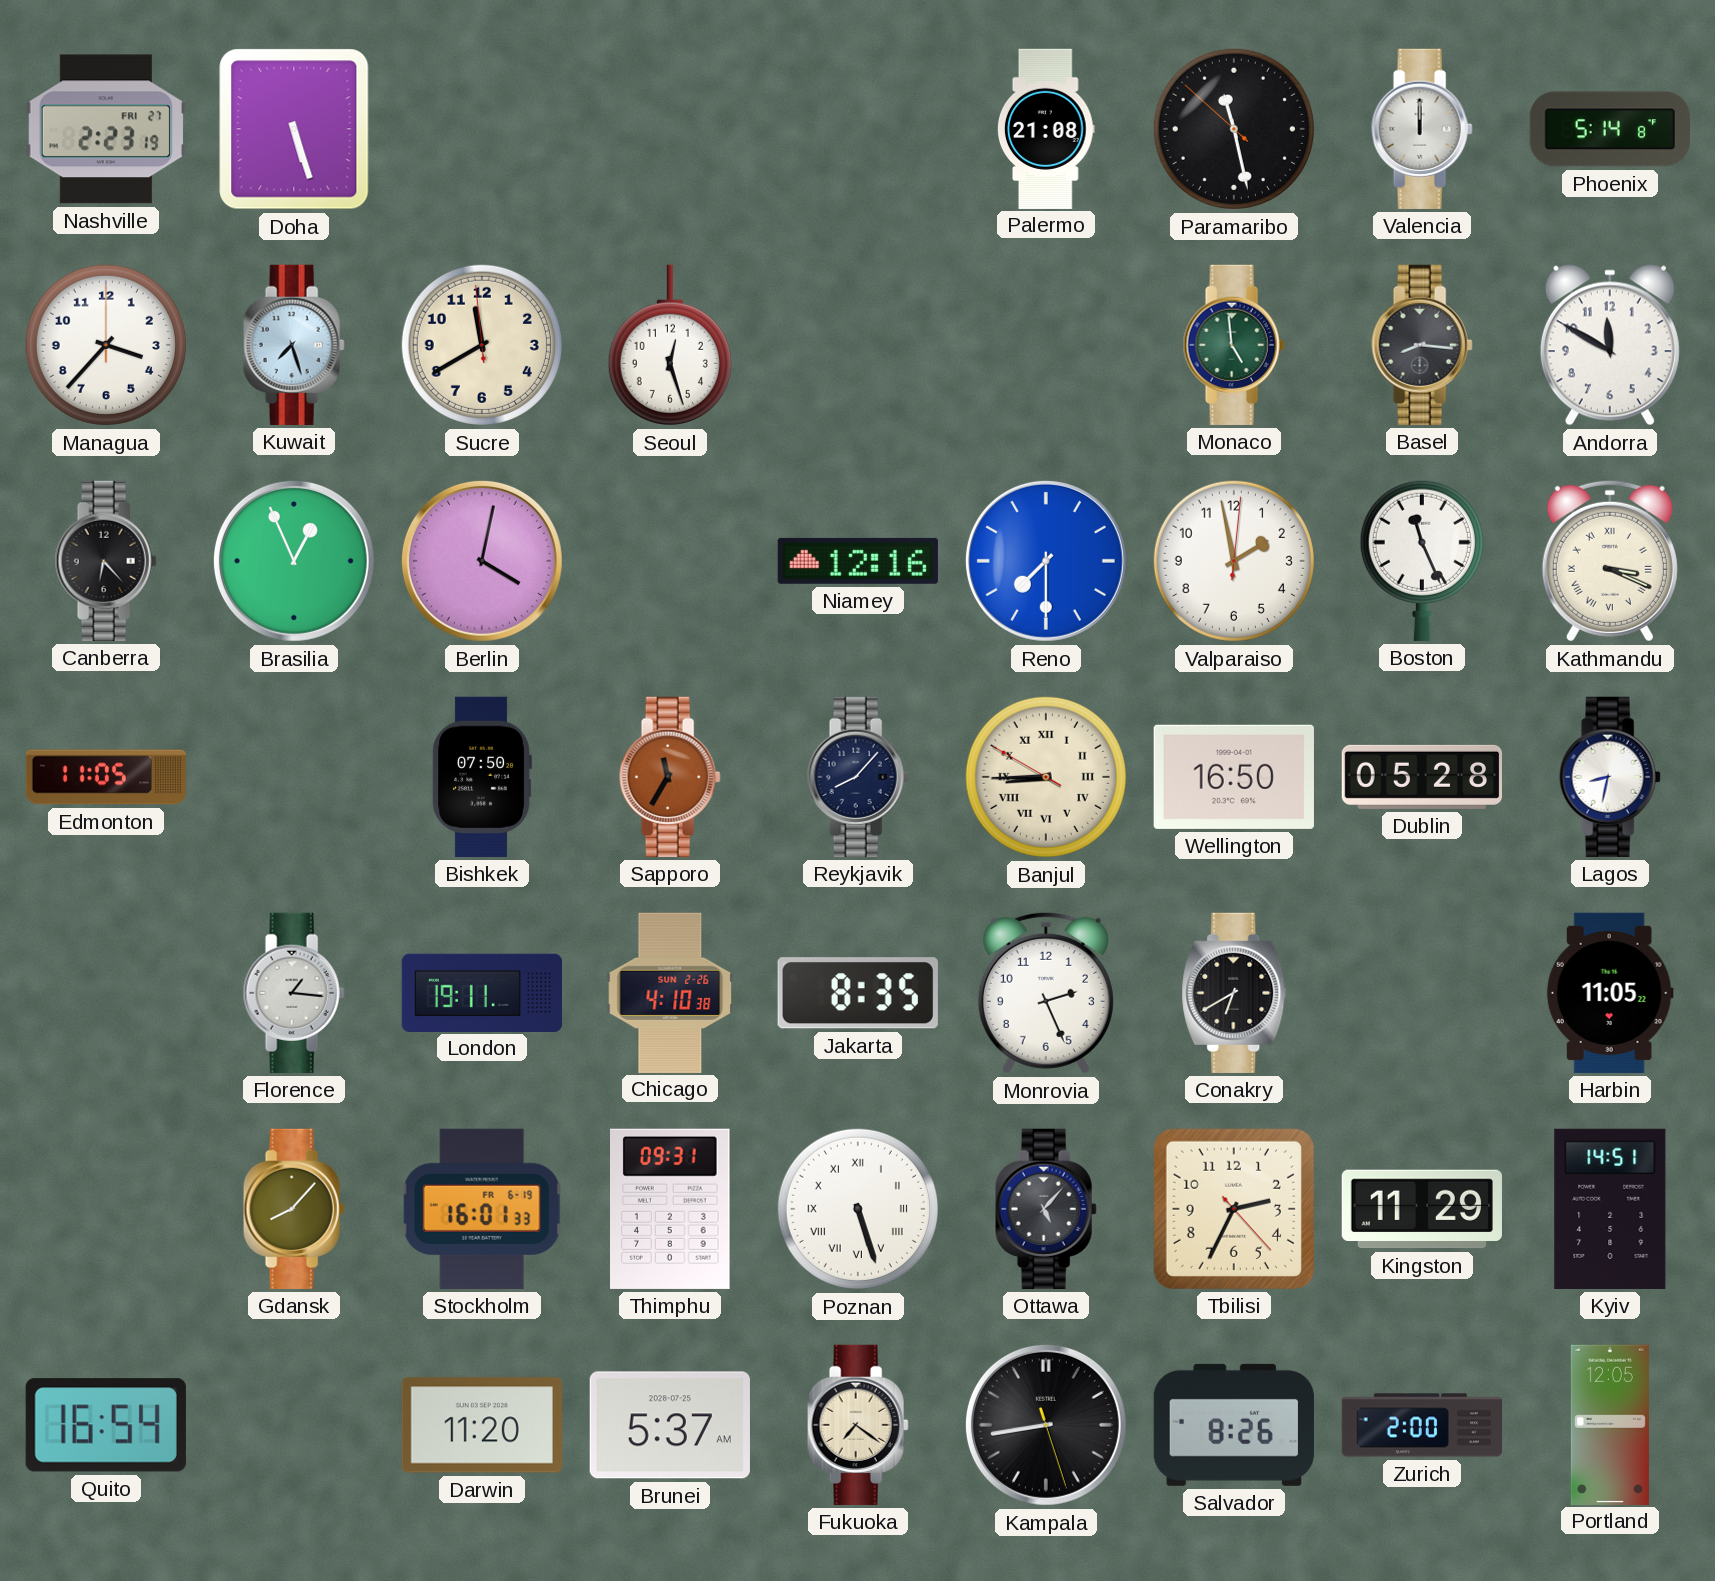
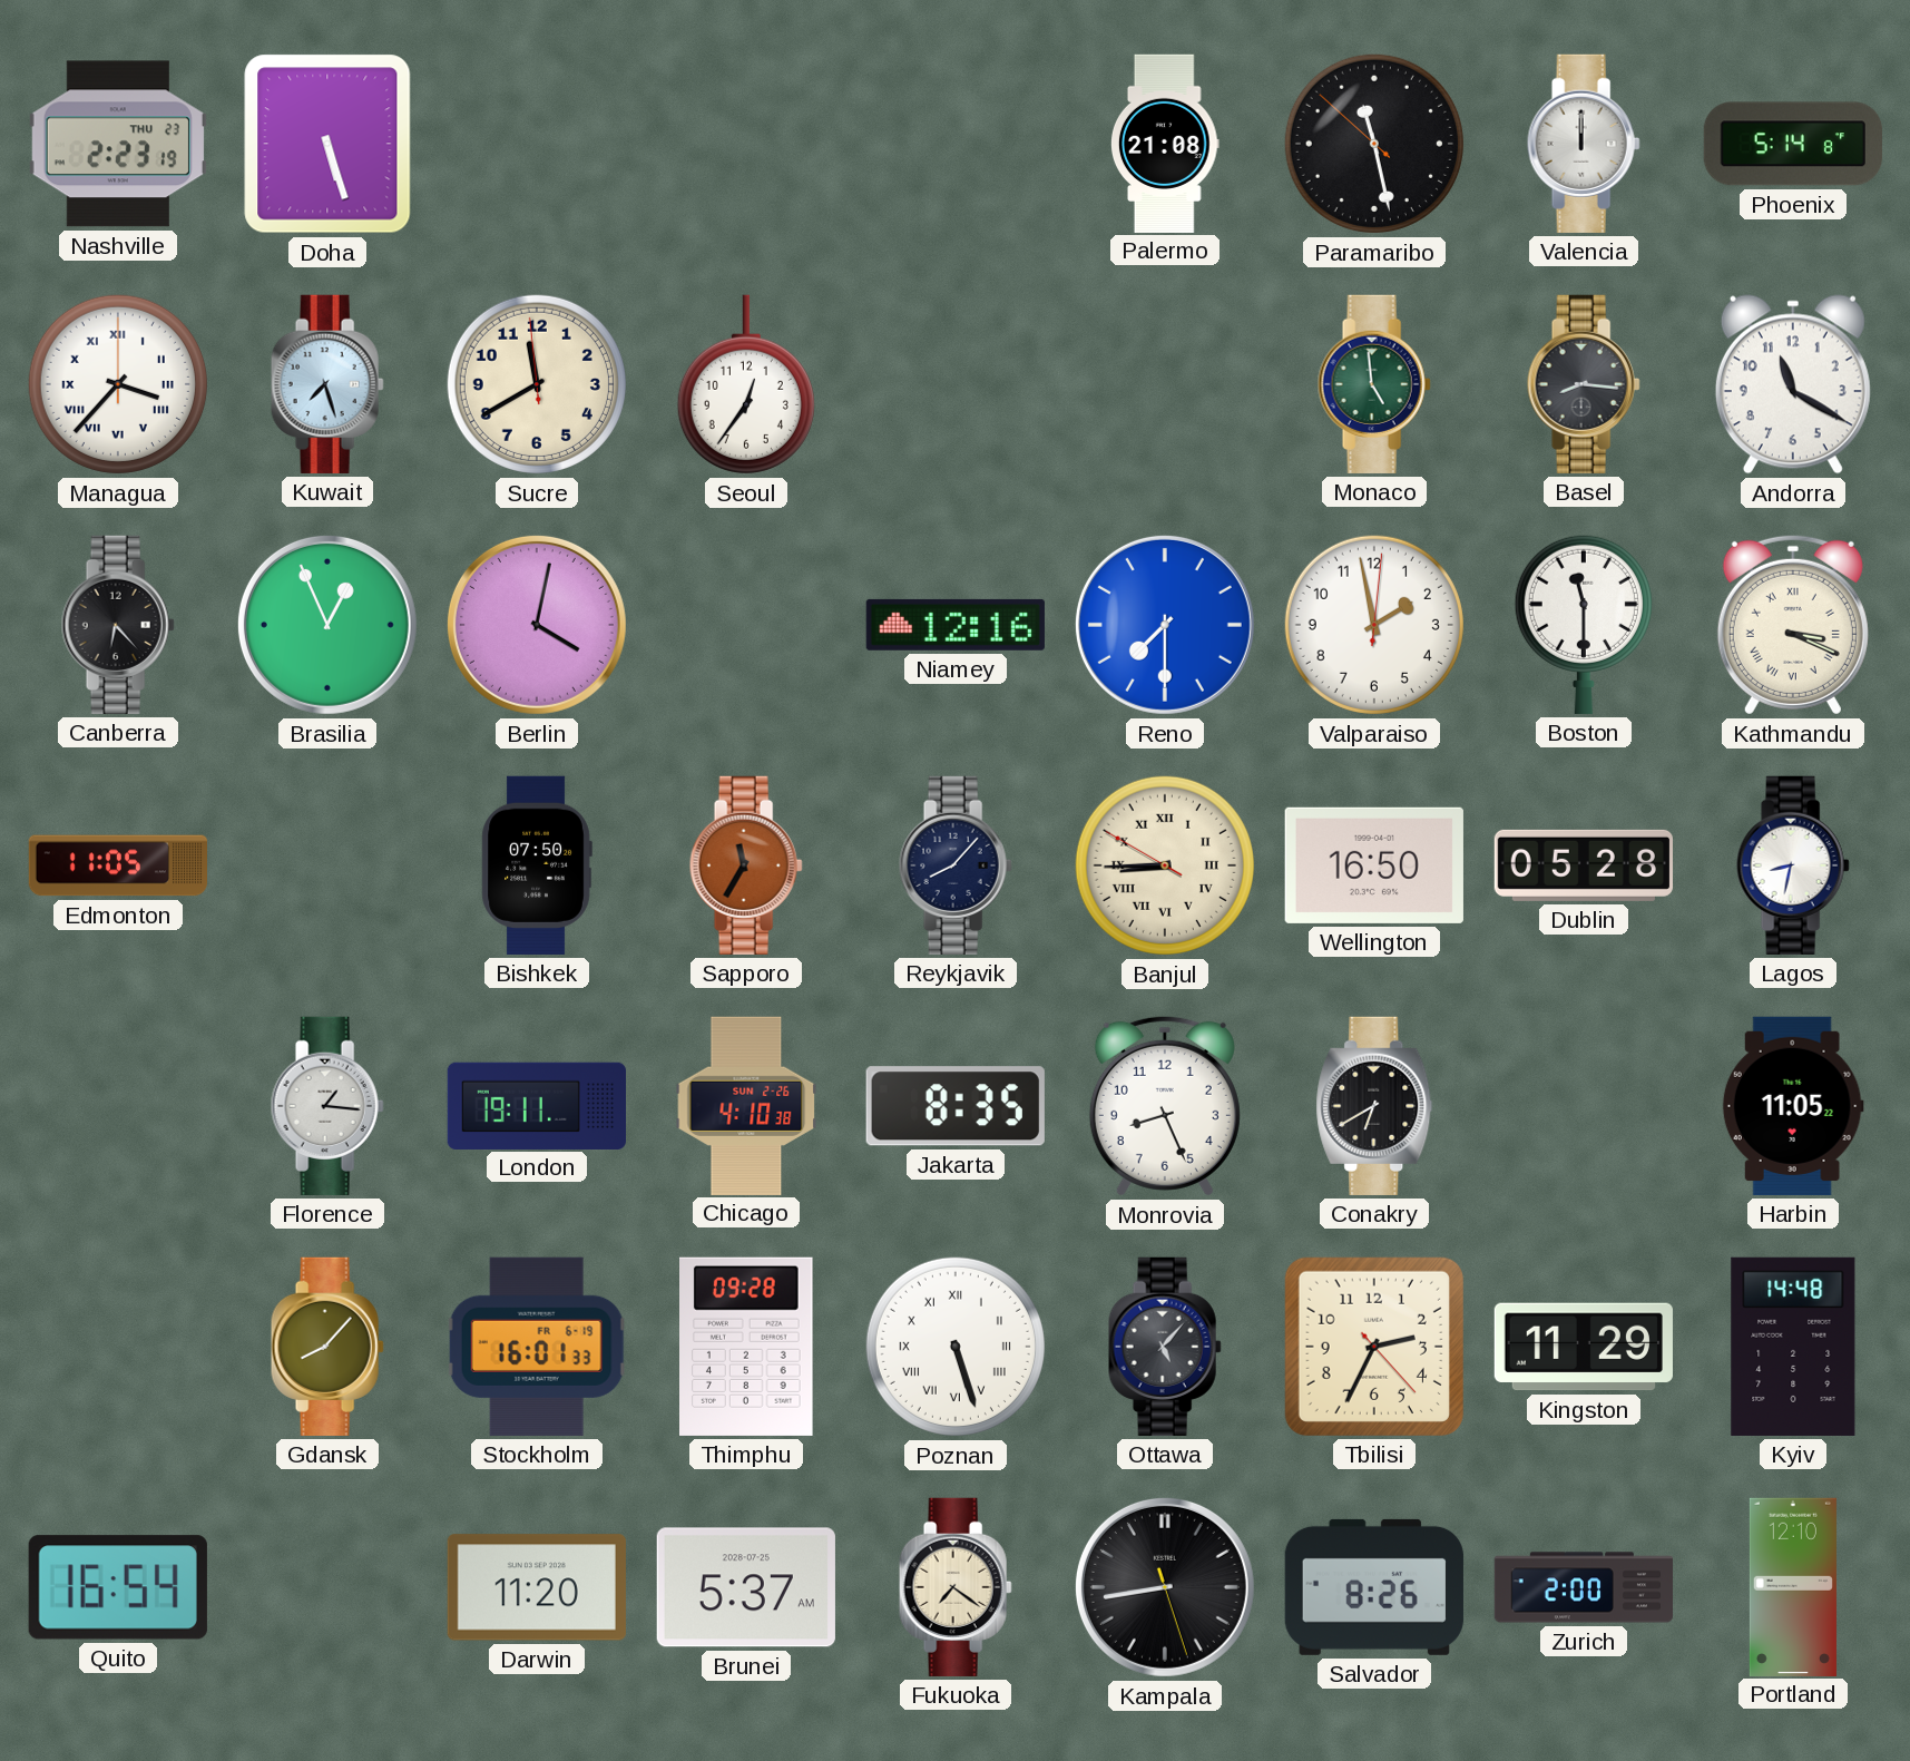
Nashville date: FRI 27 -> THU 23 (118, 144)
Managua numerals: Arabic -> Roman (118, 384)
Seoul: 12:27 -> 12:36 (746, 384)
Andorra: 11:50 -> 11:20 (1793, 384)
Boston: 11:26 -> 11:30 (1584, 624)
Monrovia: 2:26 -> 8:26 (1165, 1106)
Thimphu: 09:31 -> 09:28 (747, 1347)
Kyiv: 14:51 -> 14:48 (1793, 1347)
Portland: 12:05 -> 12:10 (1793, 1586)
